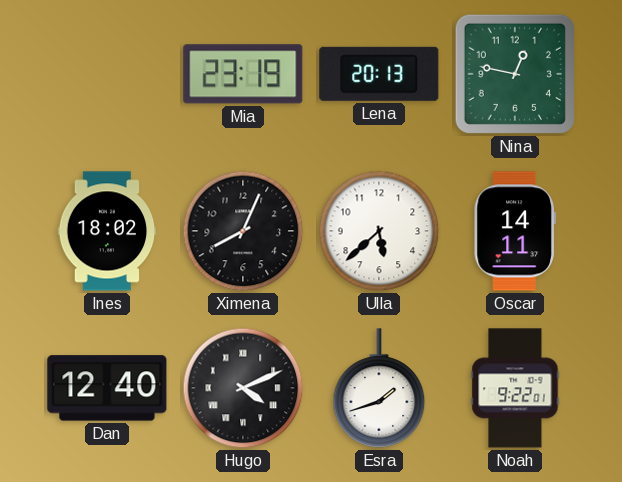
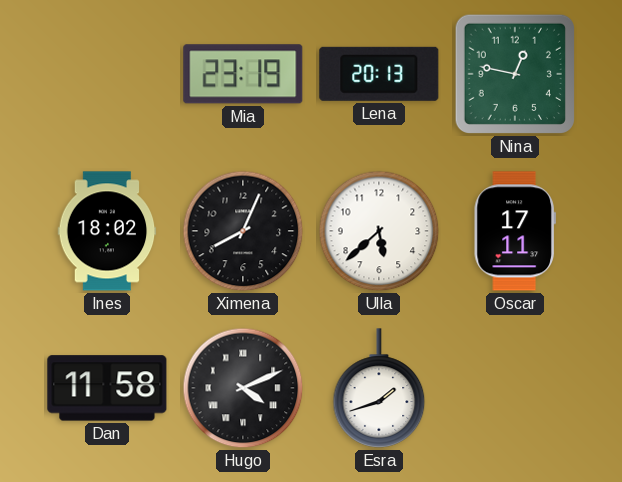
Oscar: 14:11 -> 17:11 (515, 231)
Dan: 12:40 -> 11:58 (107, 388)
Noah: 9:22 -> none (515, 388)
